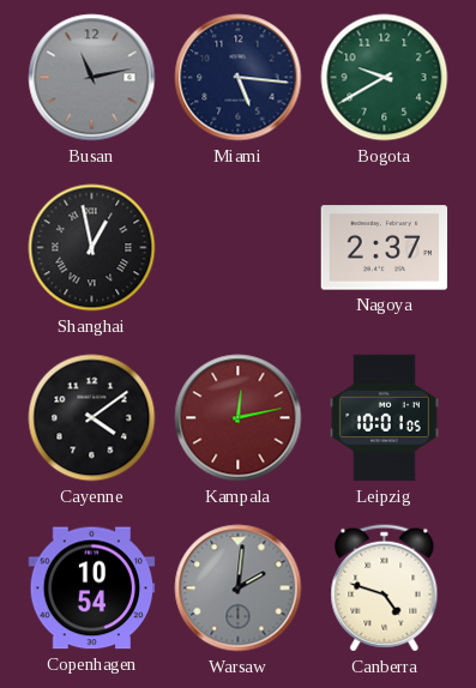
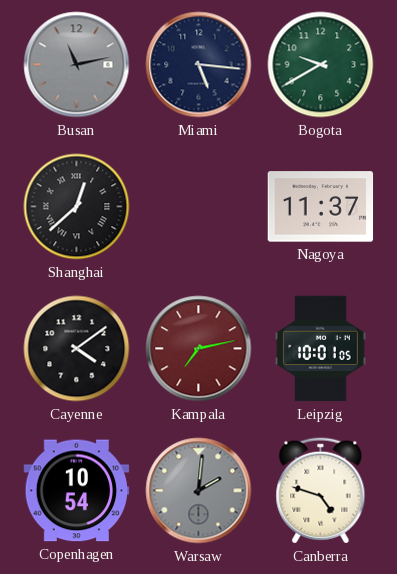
Shanghai: 12:58 -> 12:38 (77, 207)
Nagoya: 2:37 -> 11:37 (321, 207)
Kampala: 12:13 -> 7:13 (199, 349)
